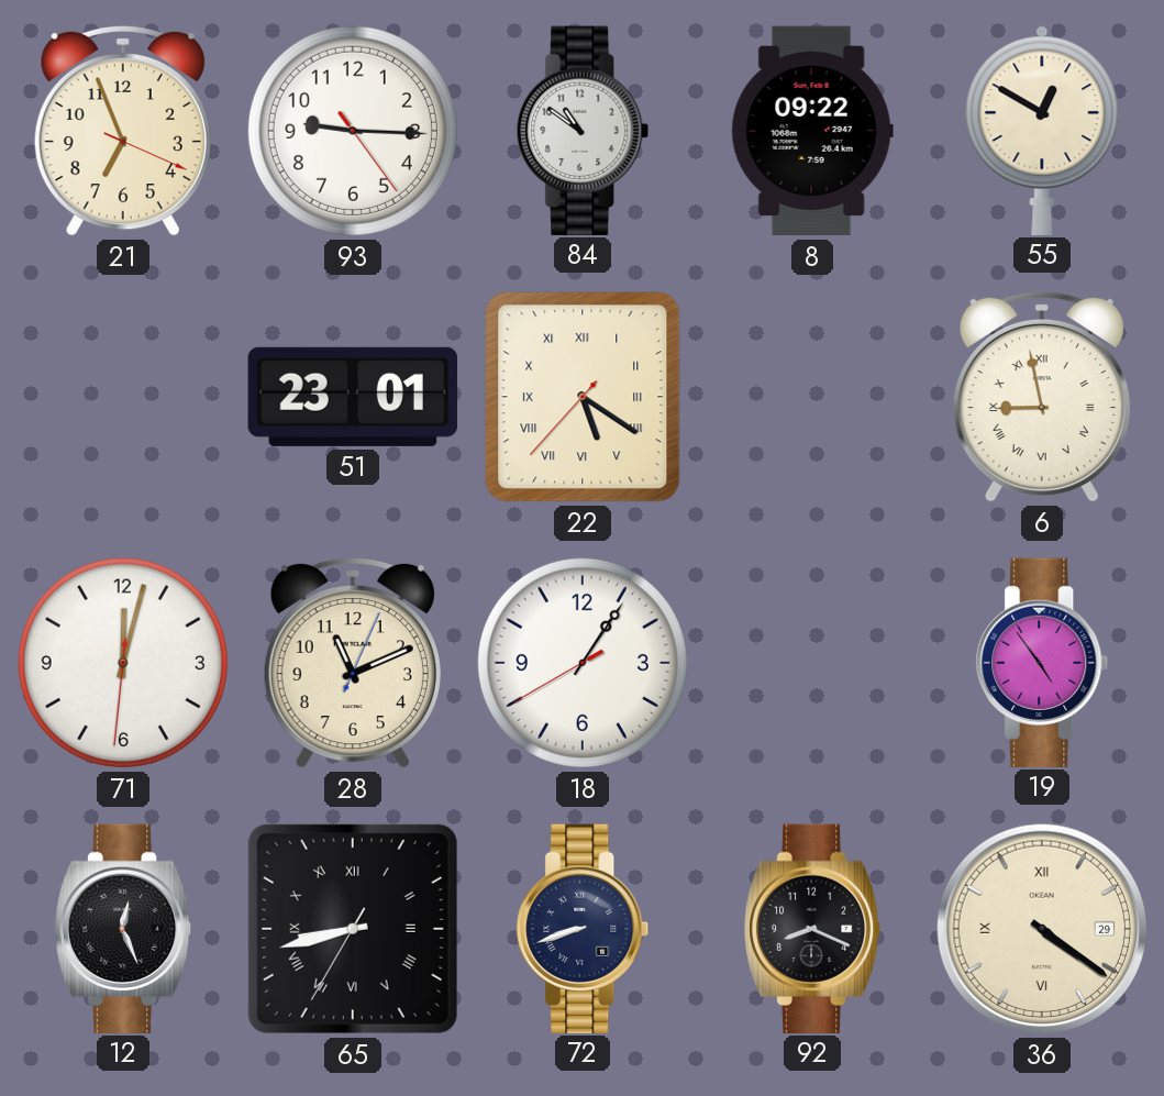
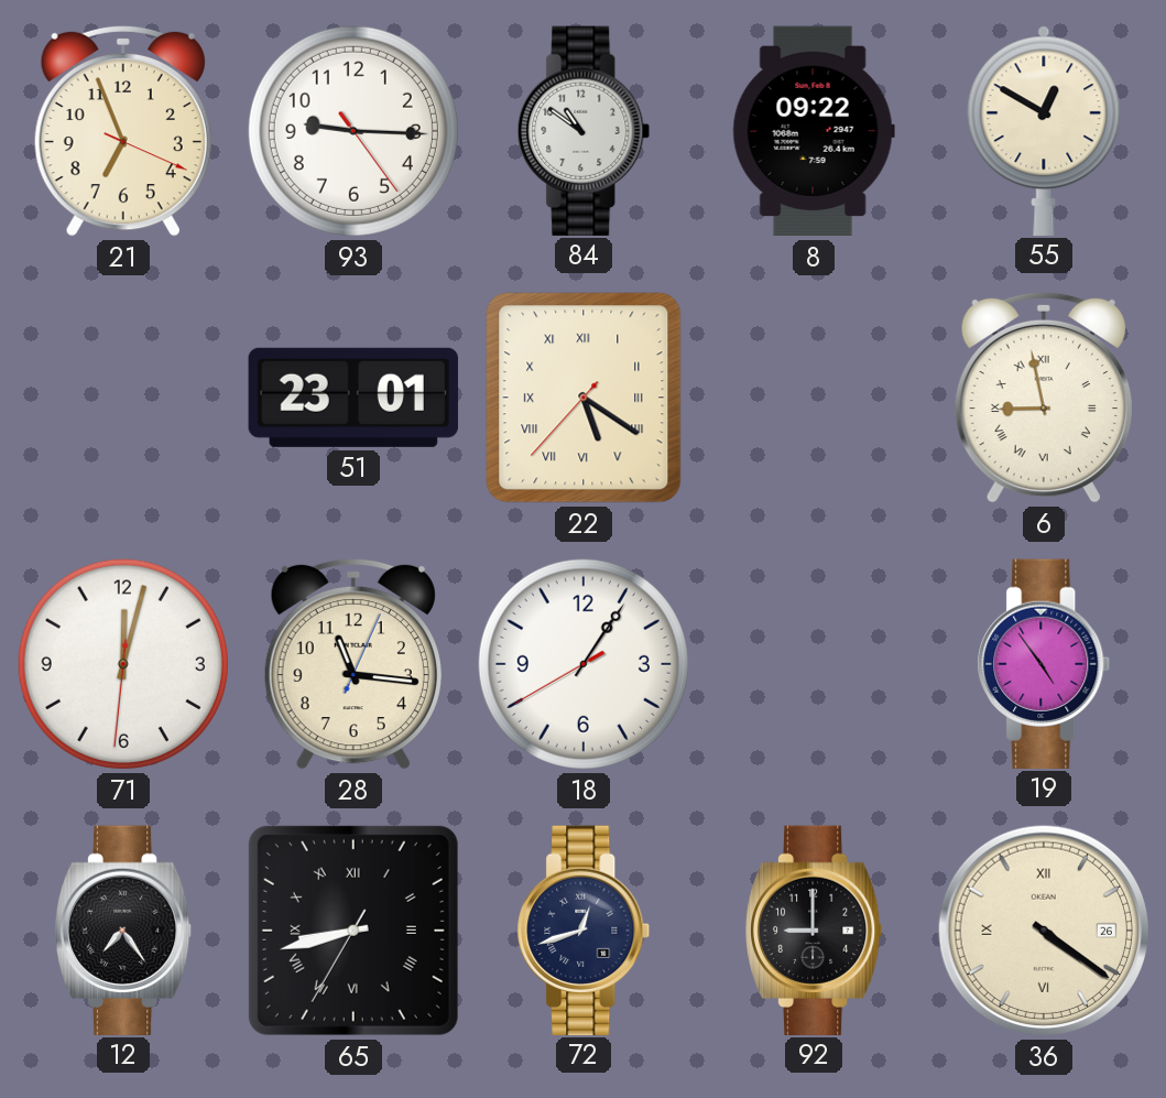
28: 11:11 -> 11:16 (353, 664)
12: 12:26 -> 7:24 (123, 930)
72: 8:42 -> 12:42 (584, 930)
92: 8:19 -> 9:00 (814, 930)
36 date: 29 -> 26 (1044, 931)
